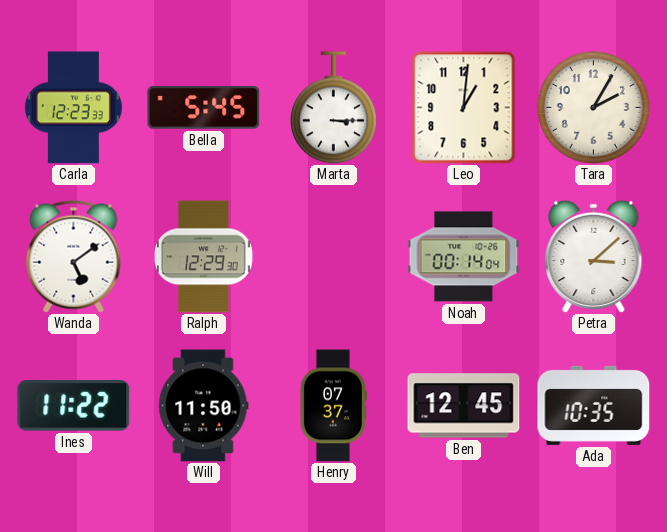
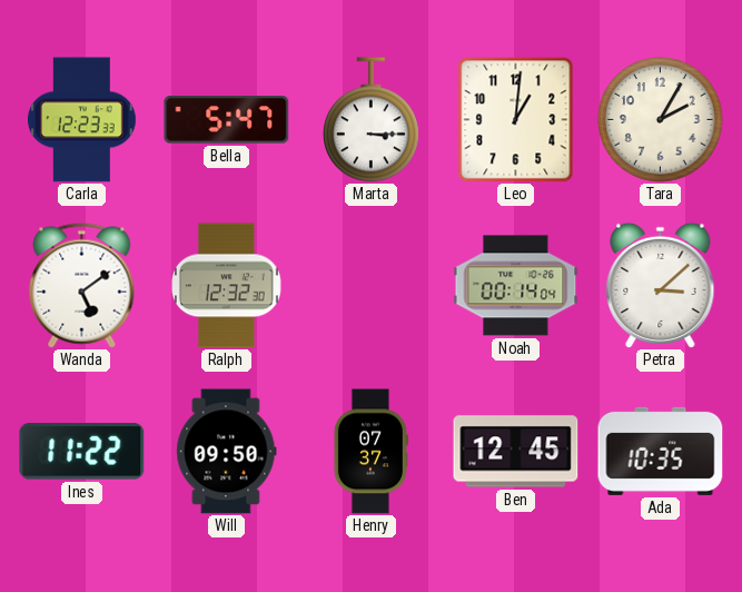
Bella: 5:45 -> 5:47 (227, 120)
Ralph: 12:29 -> 12:32 (227, 286)
Will: 11:50 -> 09:50 (227, 452)
